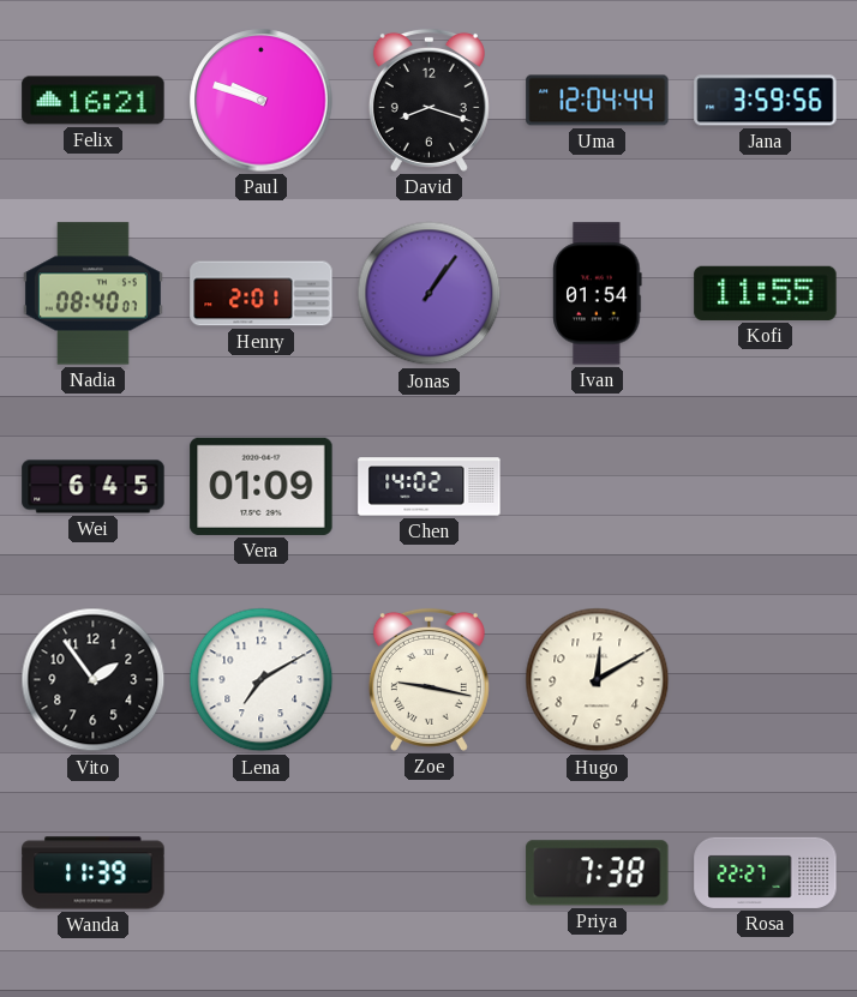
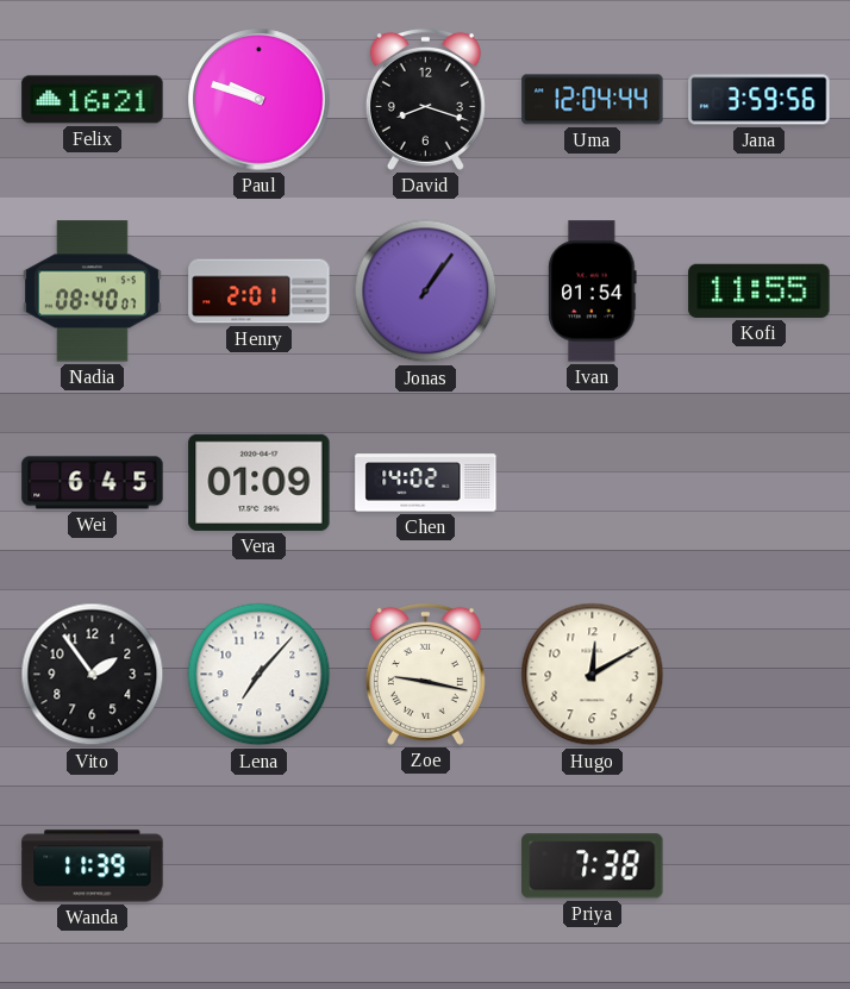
Lena: 7:10 -> 7:07 (260, 675)
Rosa: 22:27 -> none (766, 872)
